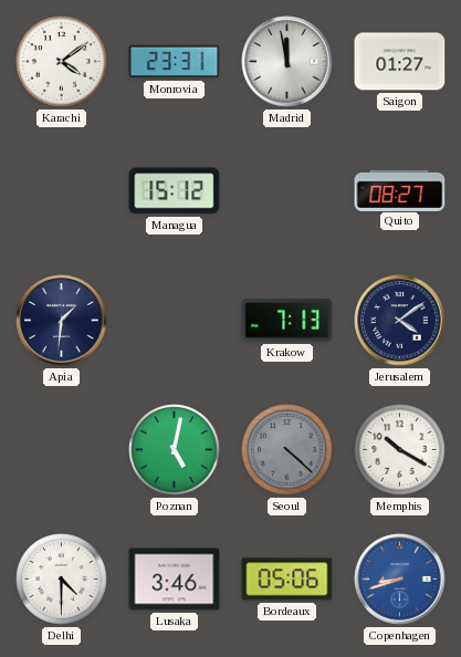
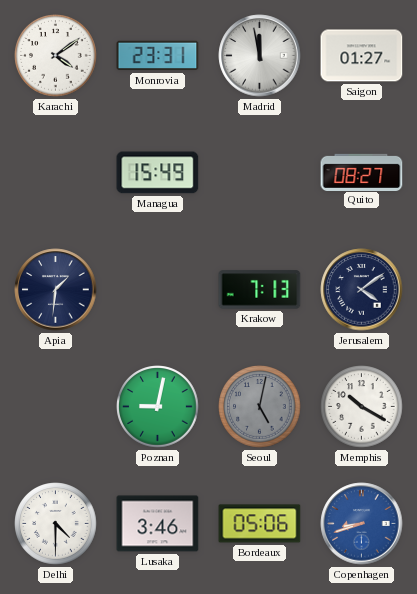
Managua: 15:12 -> 15:49 (158, 173)
Poznan: 5:02 -> 9:02 (158, 407)
Seoul: 4:22 -> 5:02 (260, 407)
